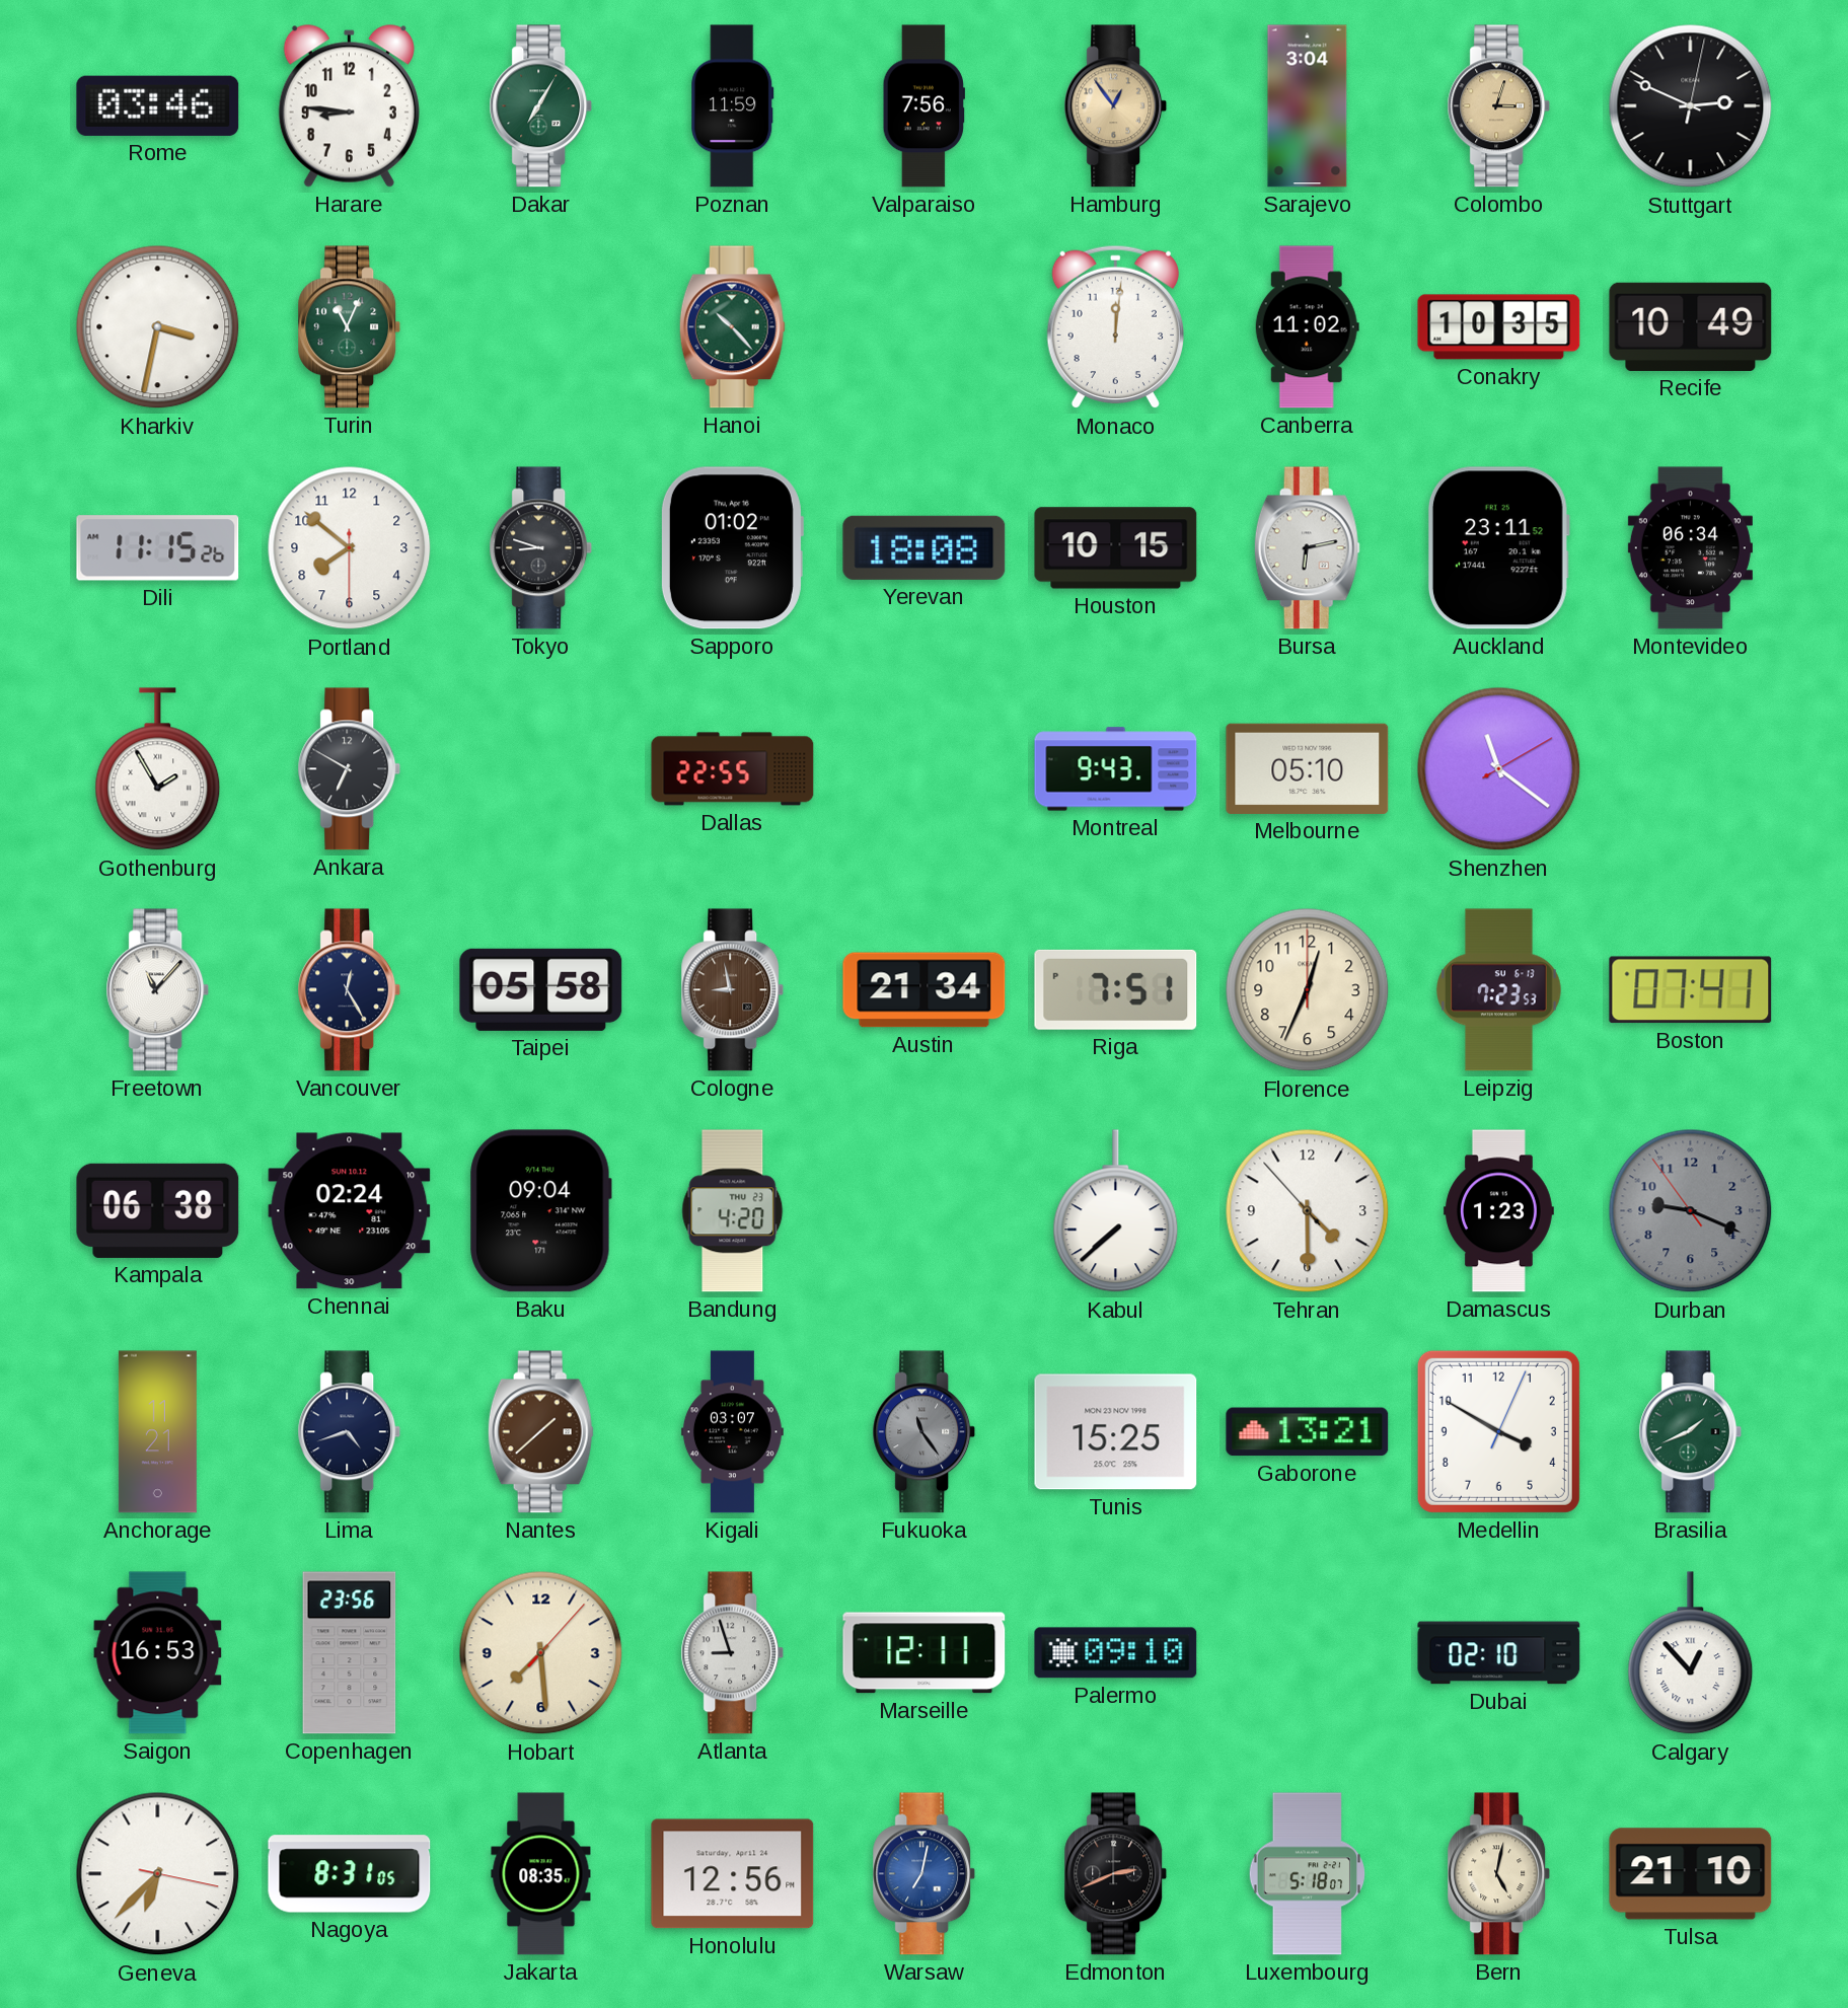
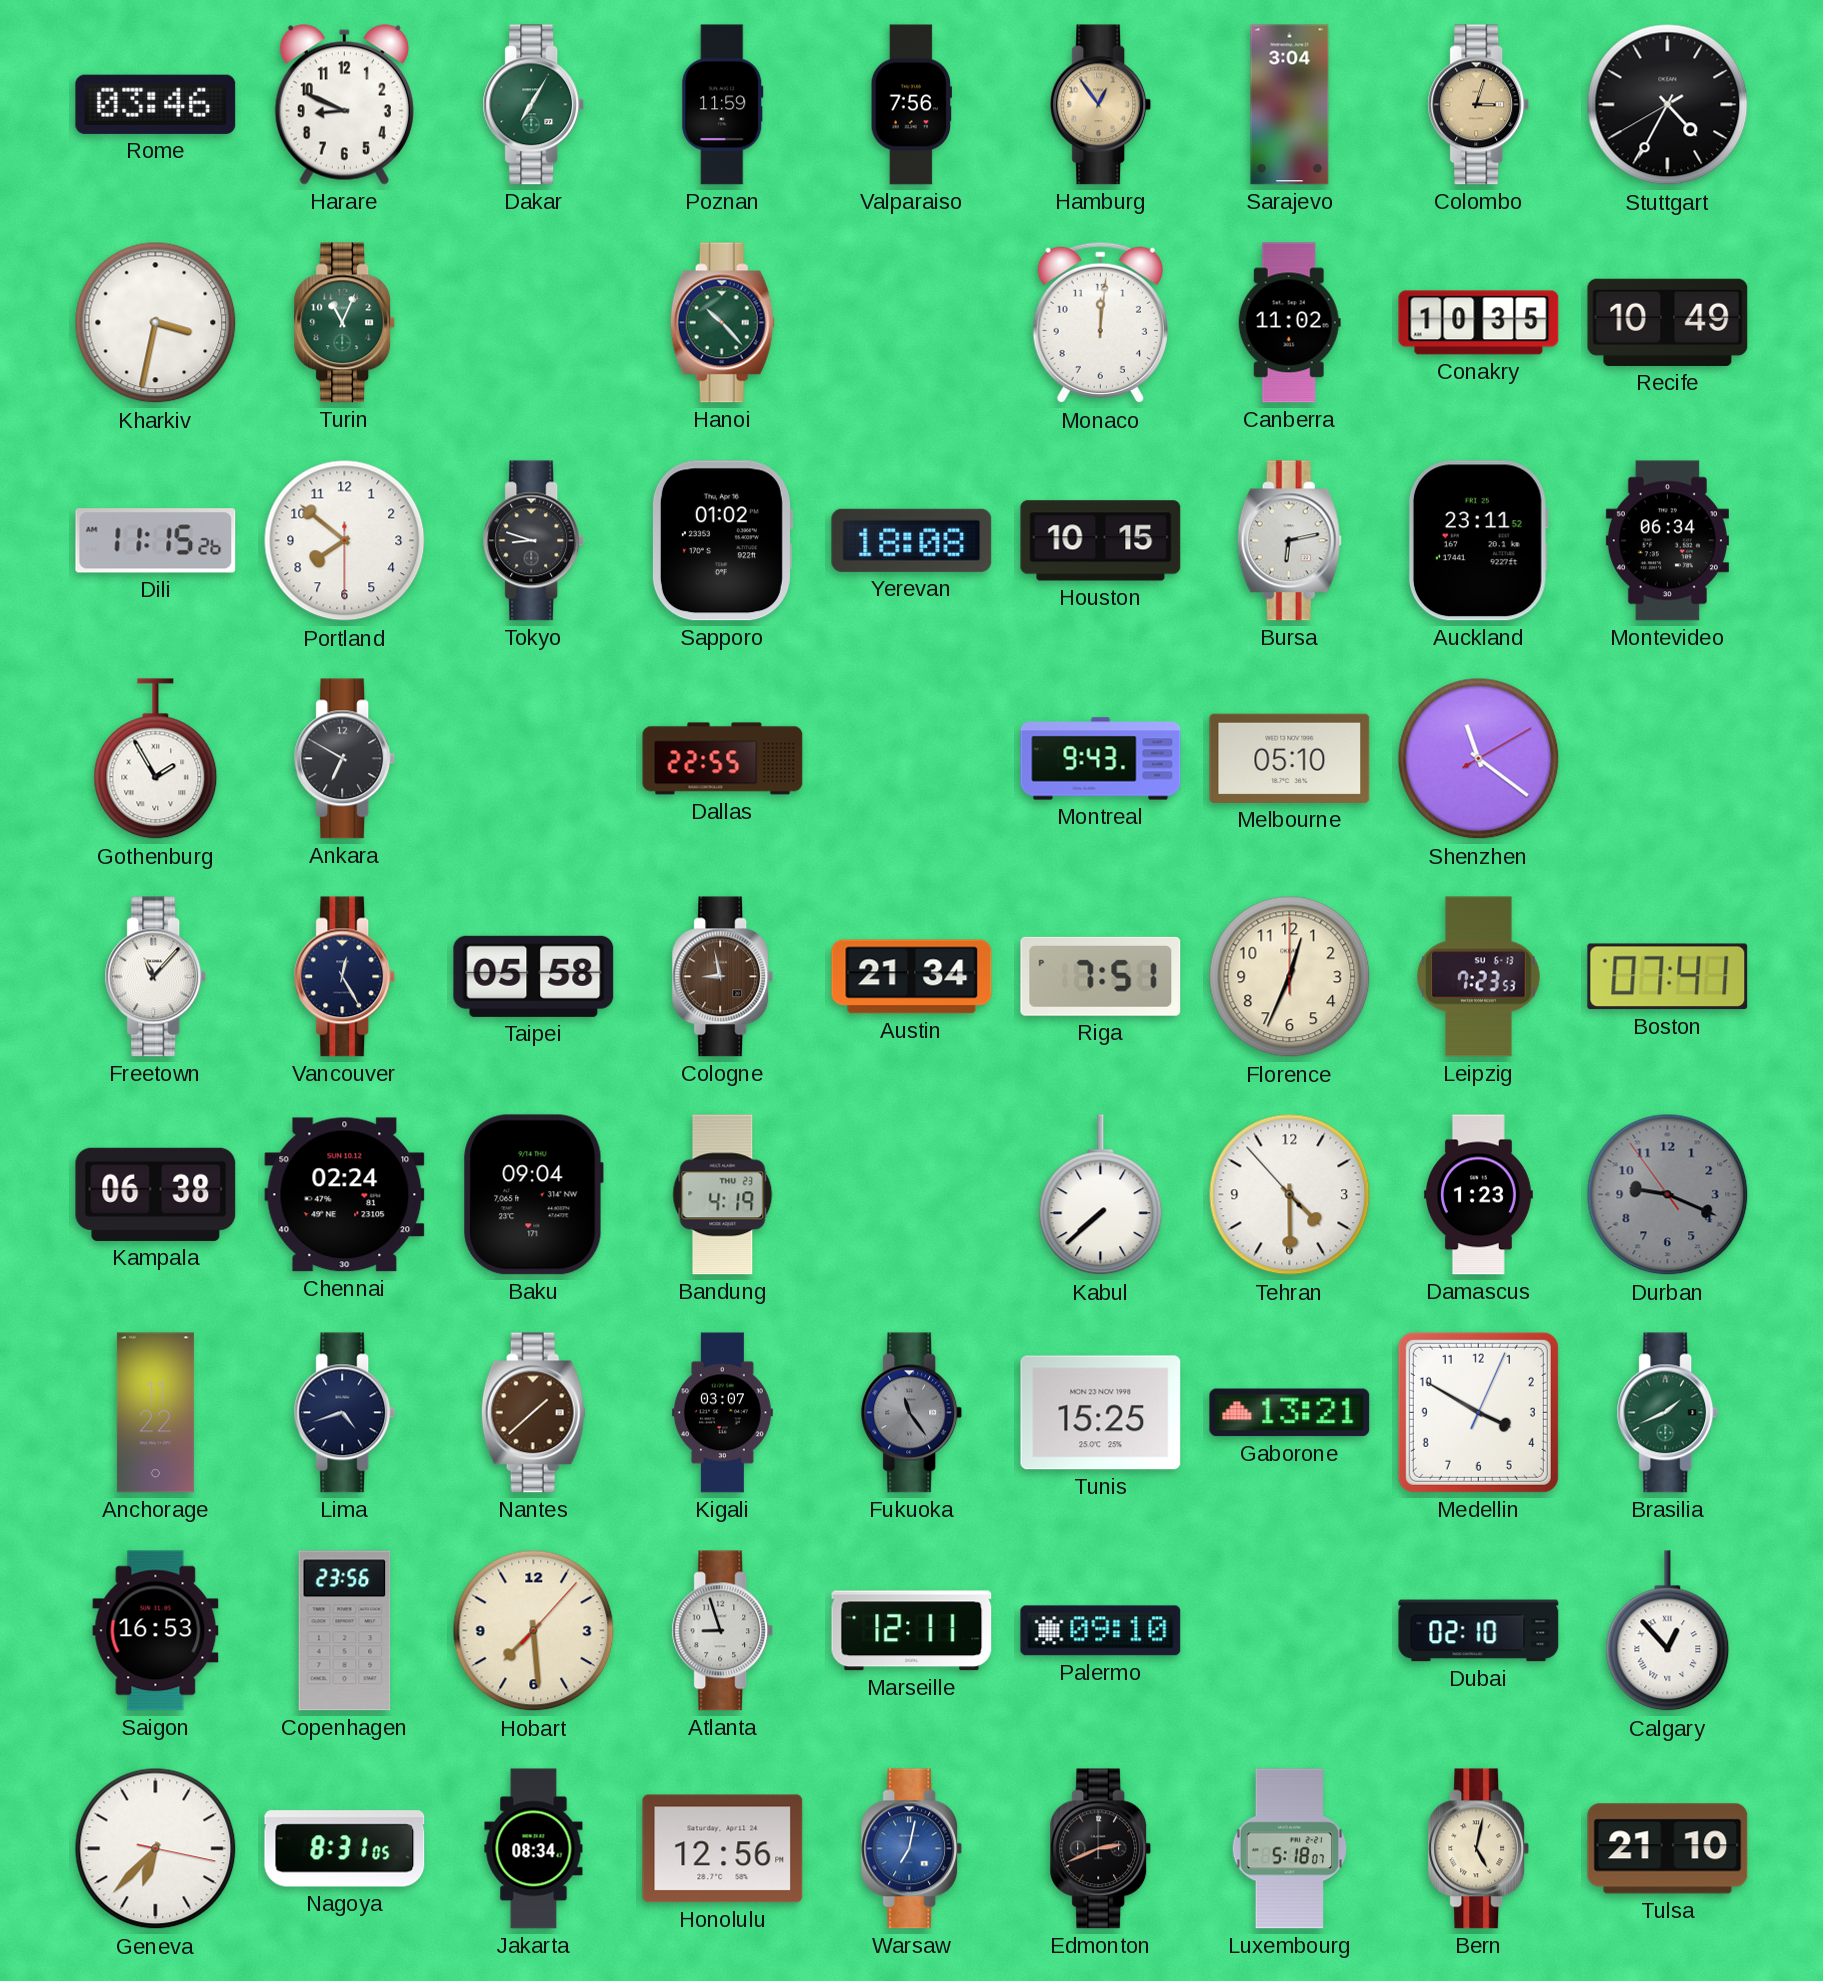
Harare: 8:46 -> 8:49 (344, 105)
Stuttgart: 2:49 -> 4:34 (1668, 105)
Bandung: 4:20 -> 4:19 (723, 1195)
Anchorage: 11:21 -> 11:22 (155, 1413)
Jakarta: 08:35 -> 08:34 (534, 1849)
